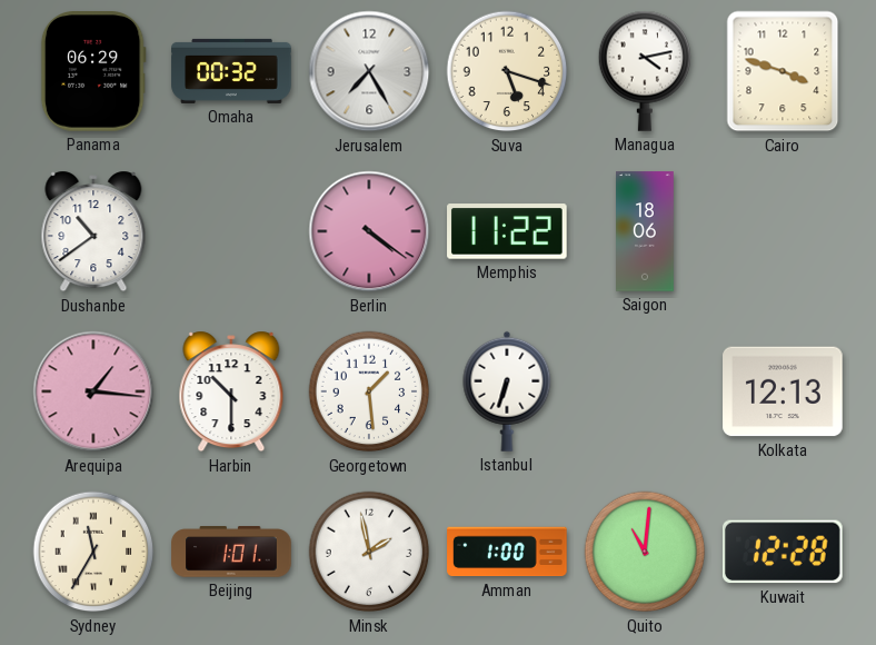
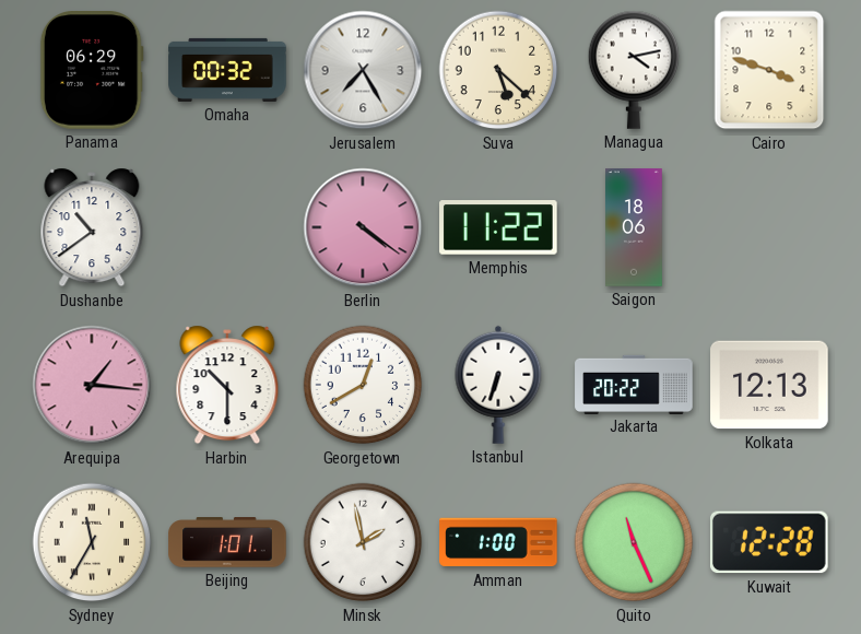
Suva: 5:18 -> 5:22 (498, 70)
Georgetown: 1:29 -> 12:40 (363, 385)
Jakarta: none -> 20:22 (634, 384)
Quito: 11:01 -> 11:26 (634, 542)
